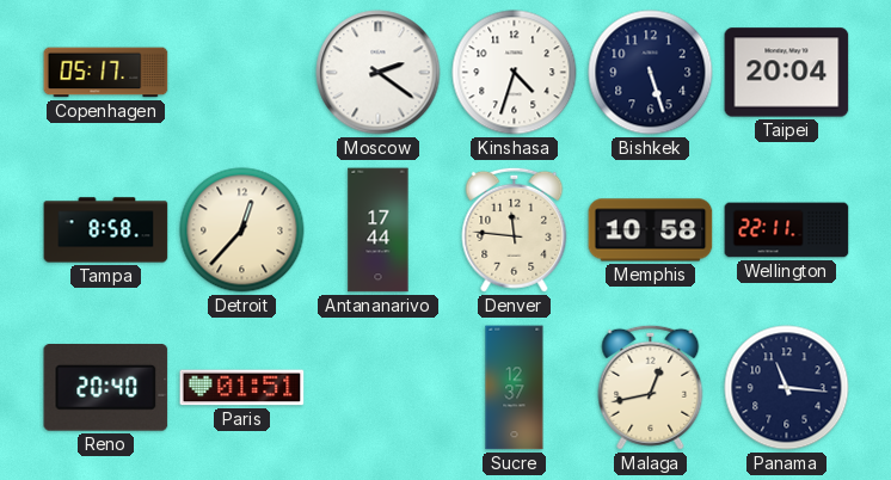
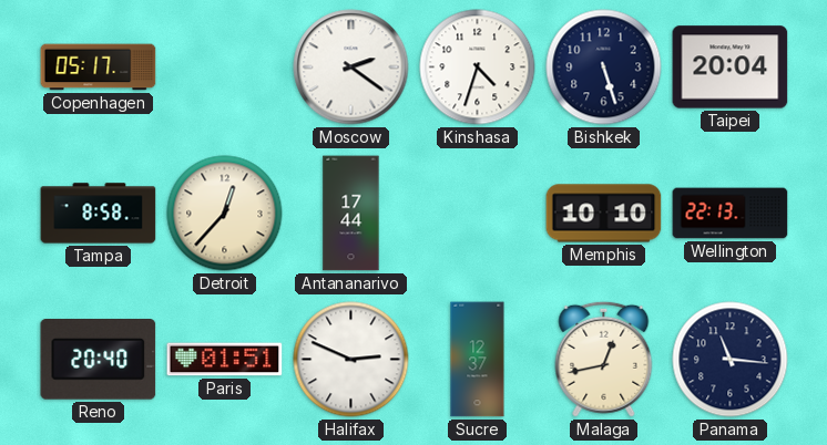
Denver: 11:46 -> none (515, 229)
Memphis: 10:58 -> 10:10 (604, 214)
Wellington: 22:11 -> 22:13 (731, 214)
Halifax: none -> 2:49 (351, 360)
